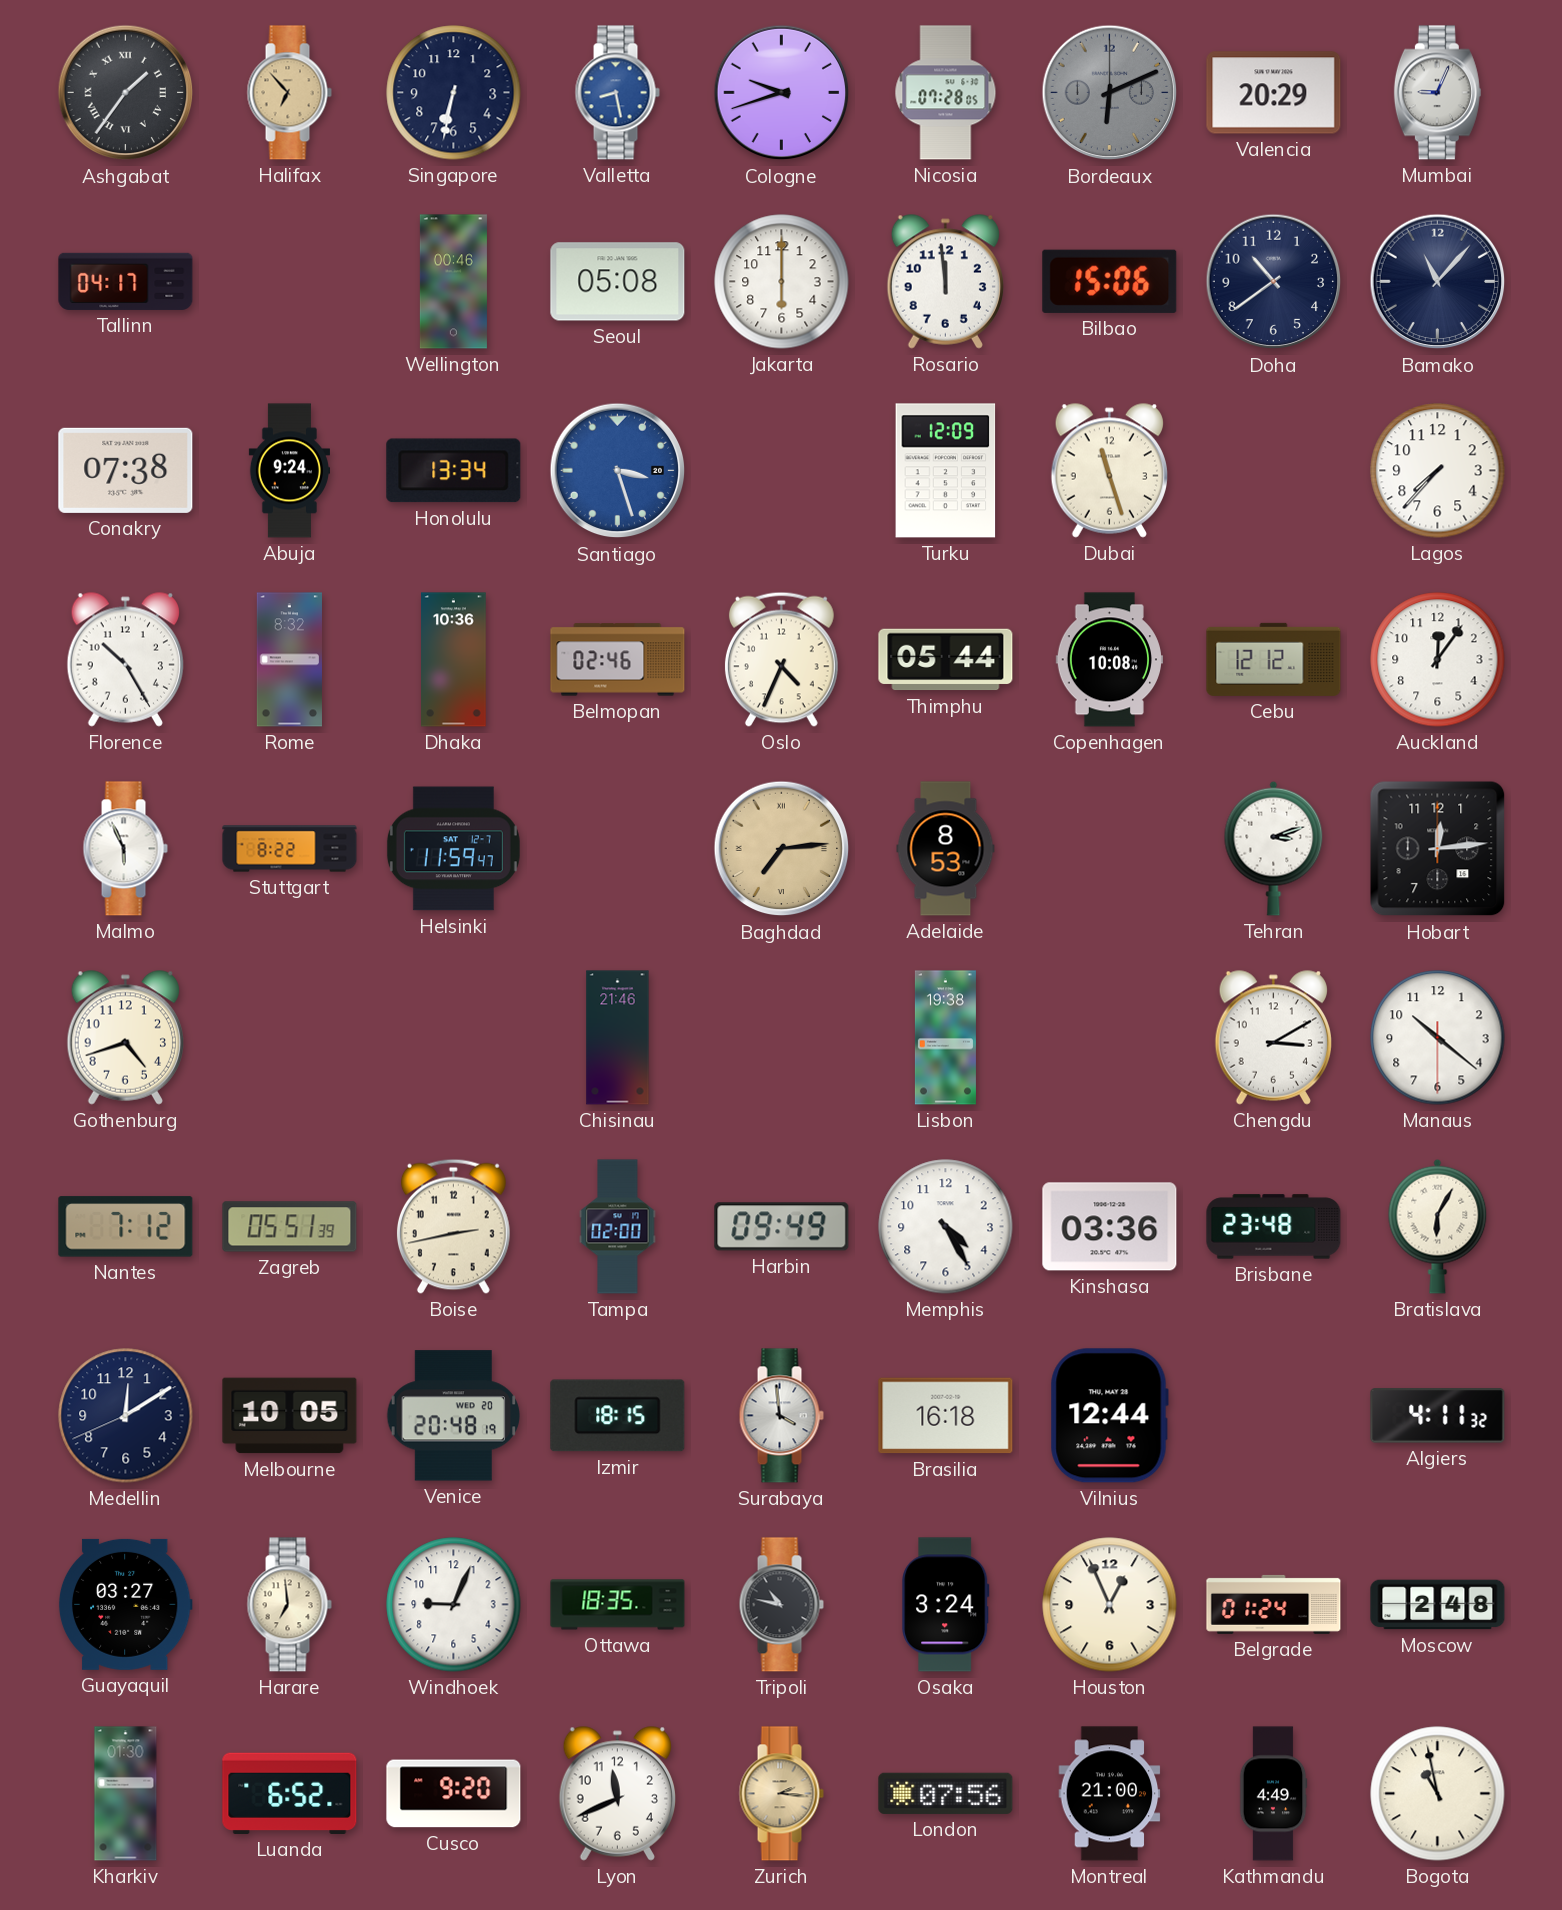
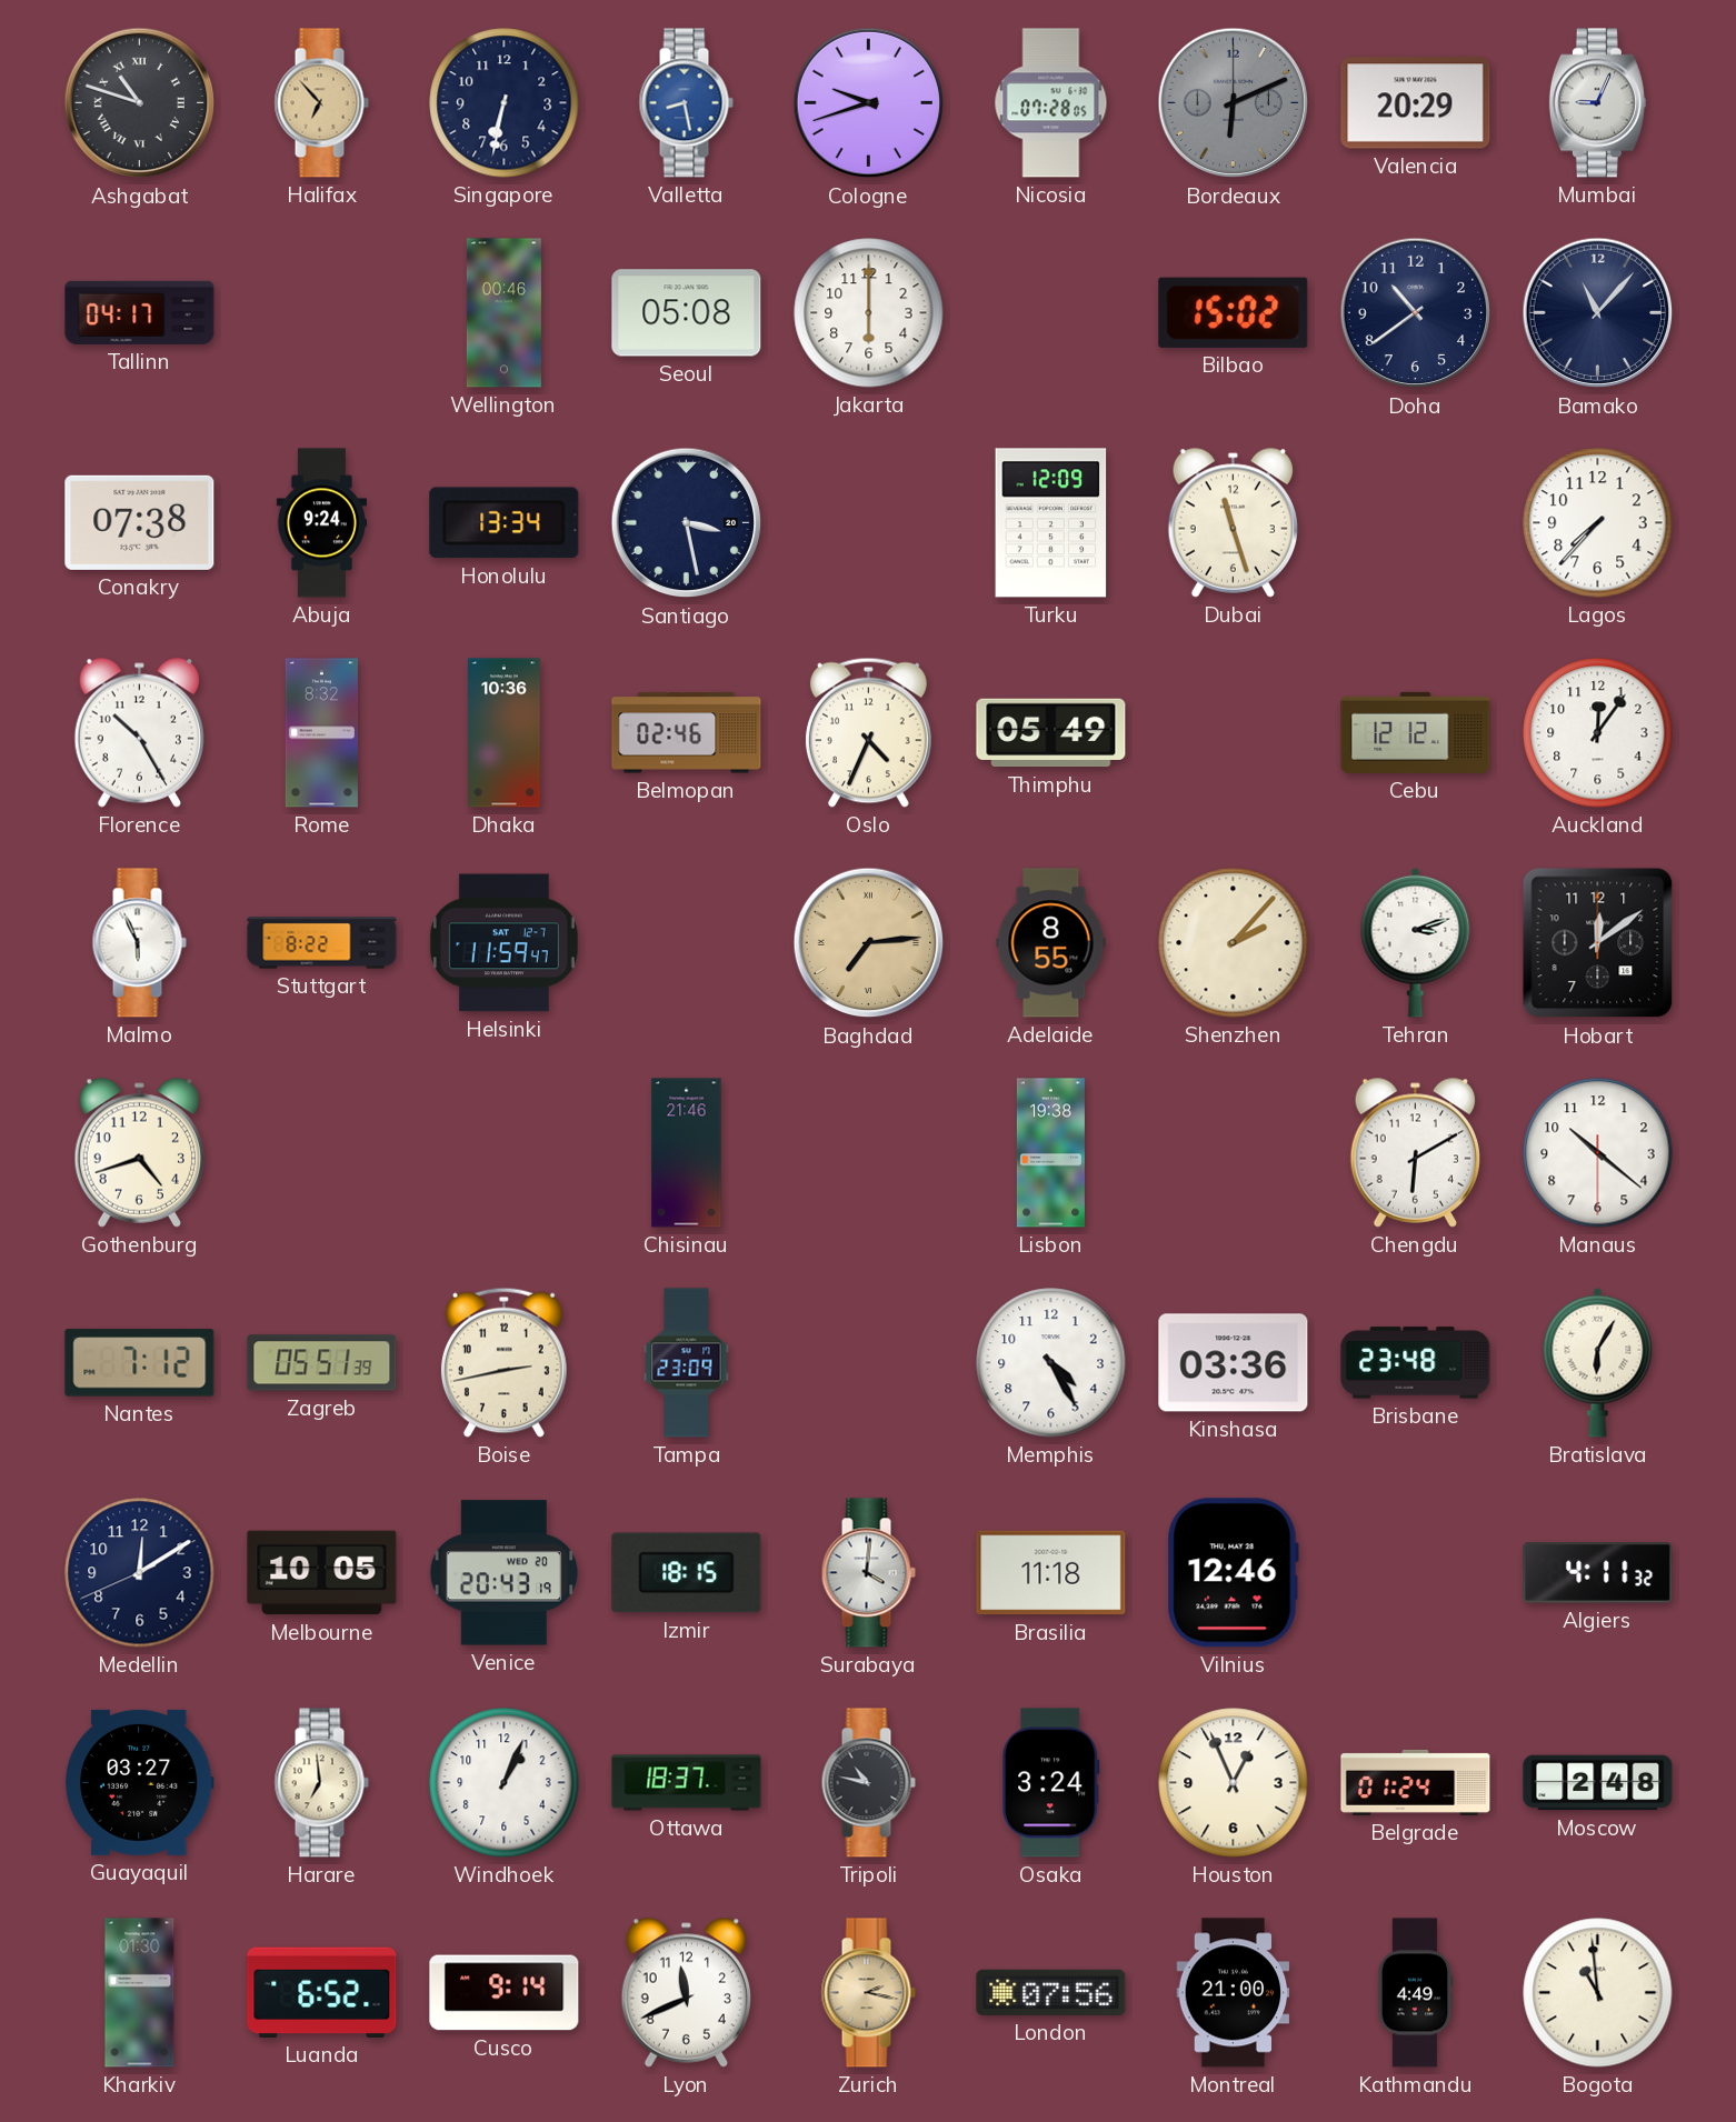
Ashgabat: 1:36 -> 10:48 (140, 103)
Rosario: 11:59 -> none (945, 281)
Bilbao: 15:06 -> 15:02 (1234, 312)
Santiago: 3:27 -> 3:28 (687, 523)
Santiago dial: blue -> navy (687, 523)
Thimphu: 05:44 -> 05:49 (1051, 733)
Copenhagen: 10:08 -> none (1109, 660)
Adelaide: 8:53 -> 8:55 (1051, 943)
Shenzhen: none -> 2:07 (1234, 943)
Hobart: 12:14 -> 12:09 (1598, 943)
Chengdu: 3:10 -> 6:10 (1415, 1152)
Tampa: 02:00 -> 23:09 (687, 1363)
Harbin: 09:49 -> none (782, 1227)
Venice: 20:48 -> 20:43 (503, 1573)
Surabaya: 3:59 -> 4:01 (868, 1573)
Brasilia: 16:18 -> 11:18 (1051, 1573)
Vilnius: 12:44 -> 12:46 (1233, 1573)
Windhoek: 9:04 -> 1:04 (505, 1783)
Ottawa: 18:35 -> 18:37 (687, 1783)
Cusco: 9:20 -> 9:14 (505, 1993)
Zurich: 2:16 -> 2:17 (868, 1993)
Bogota: 10:58 -> 10:59 (1598, 1993)
